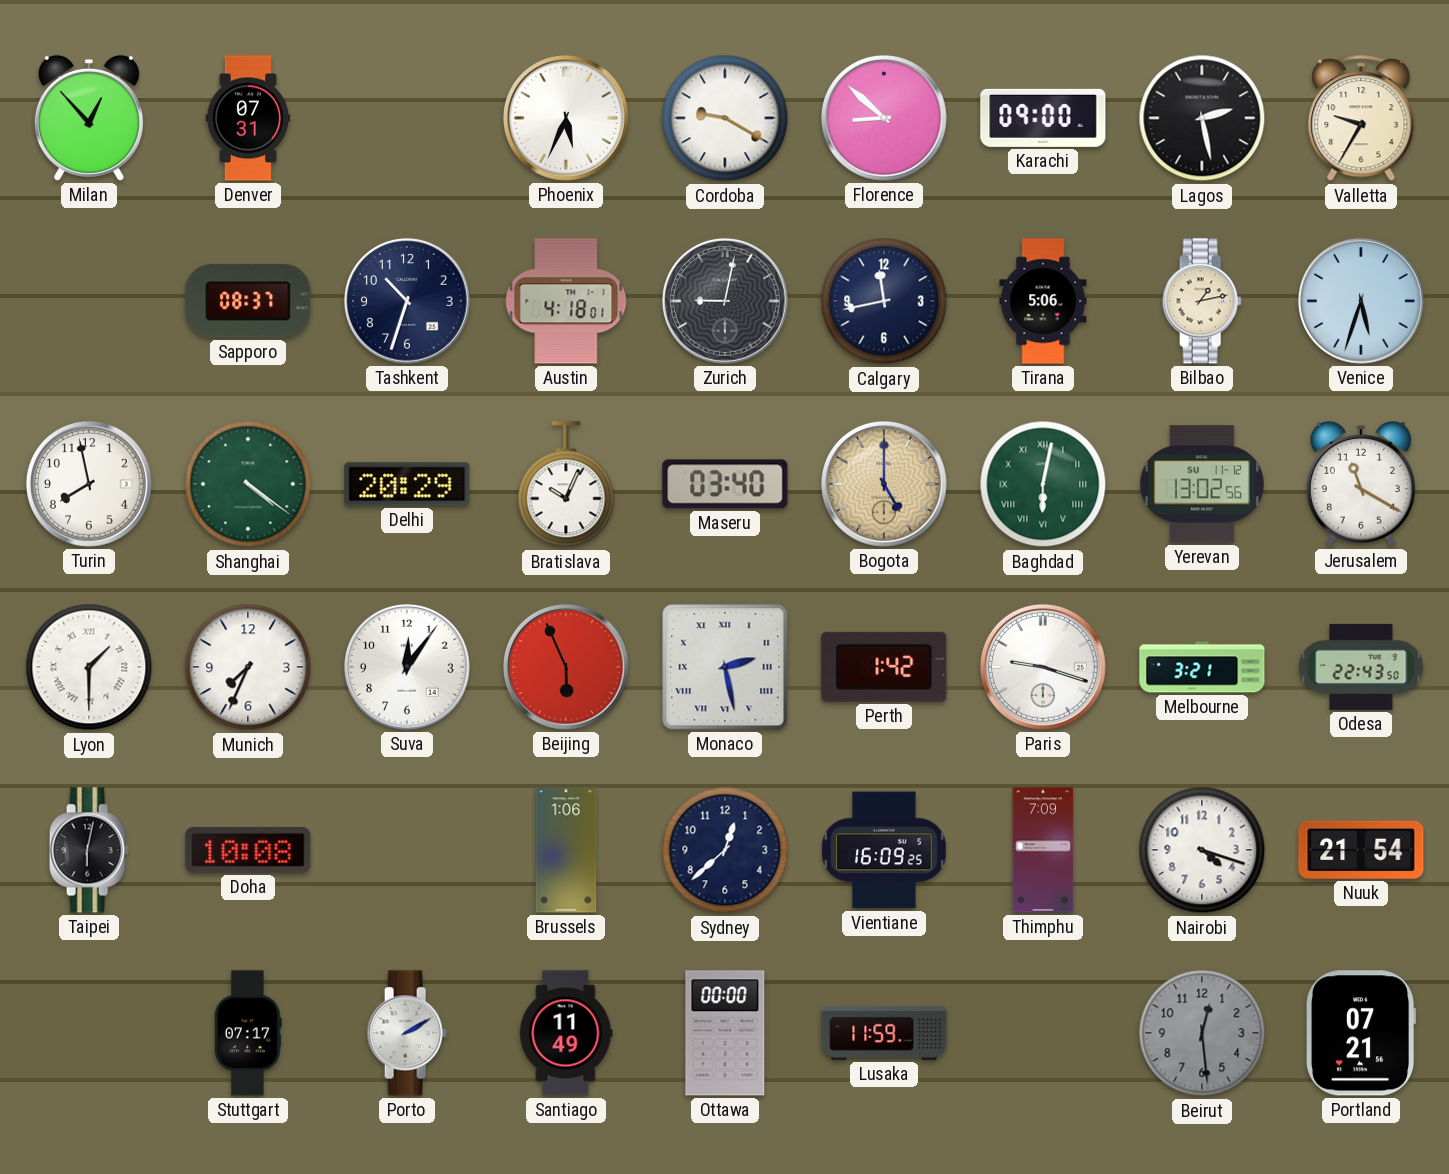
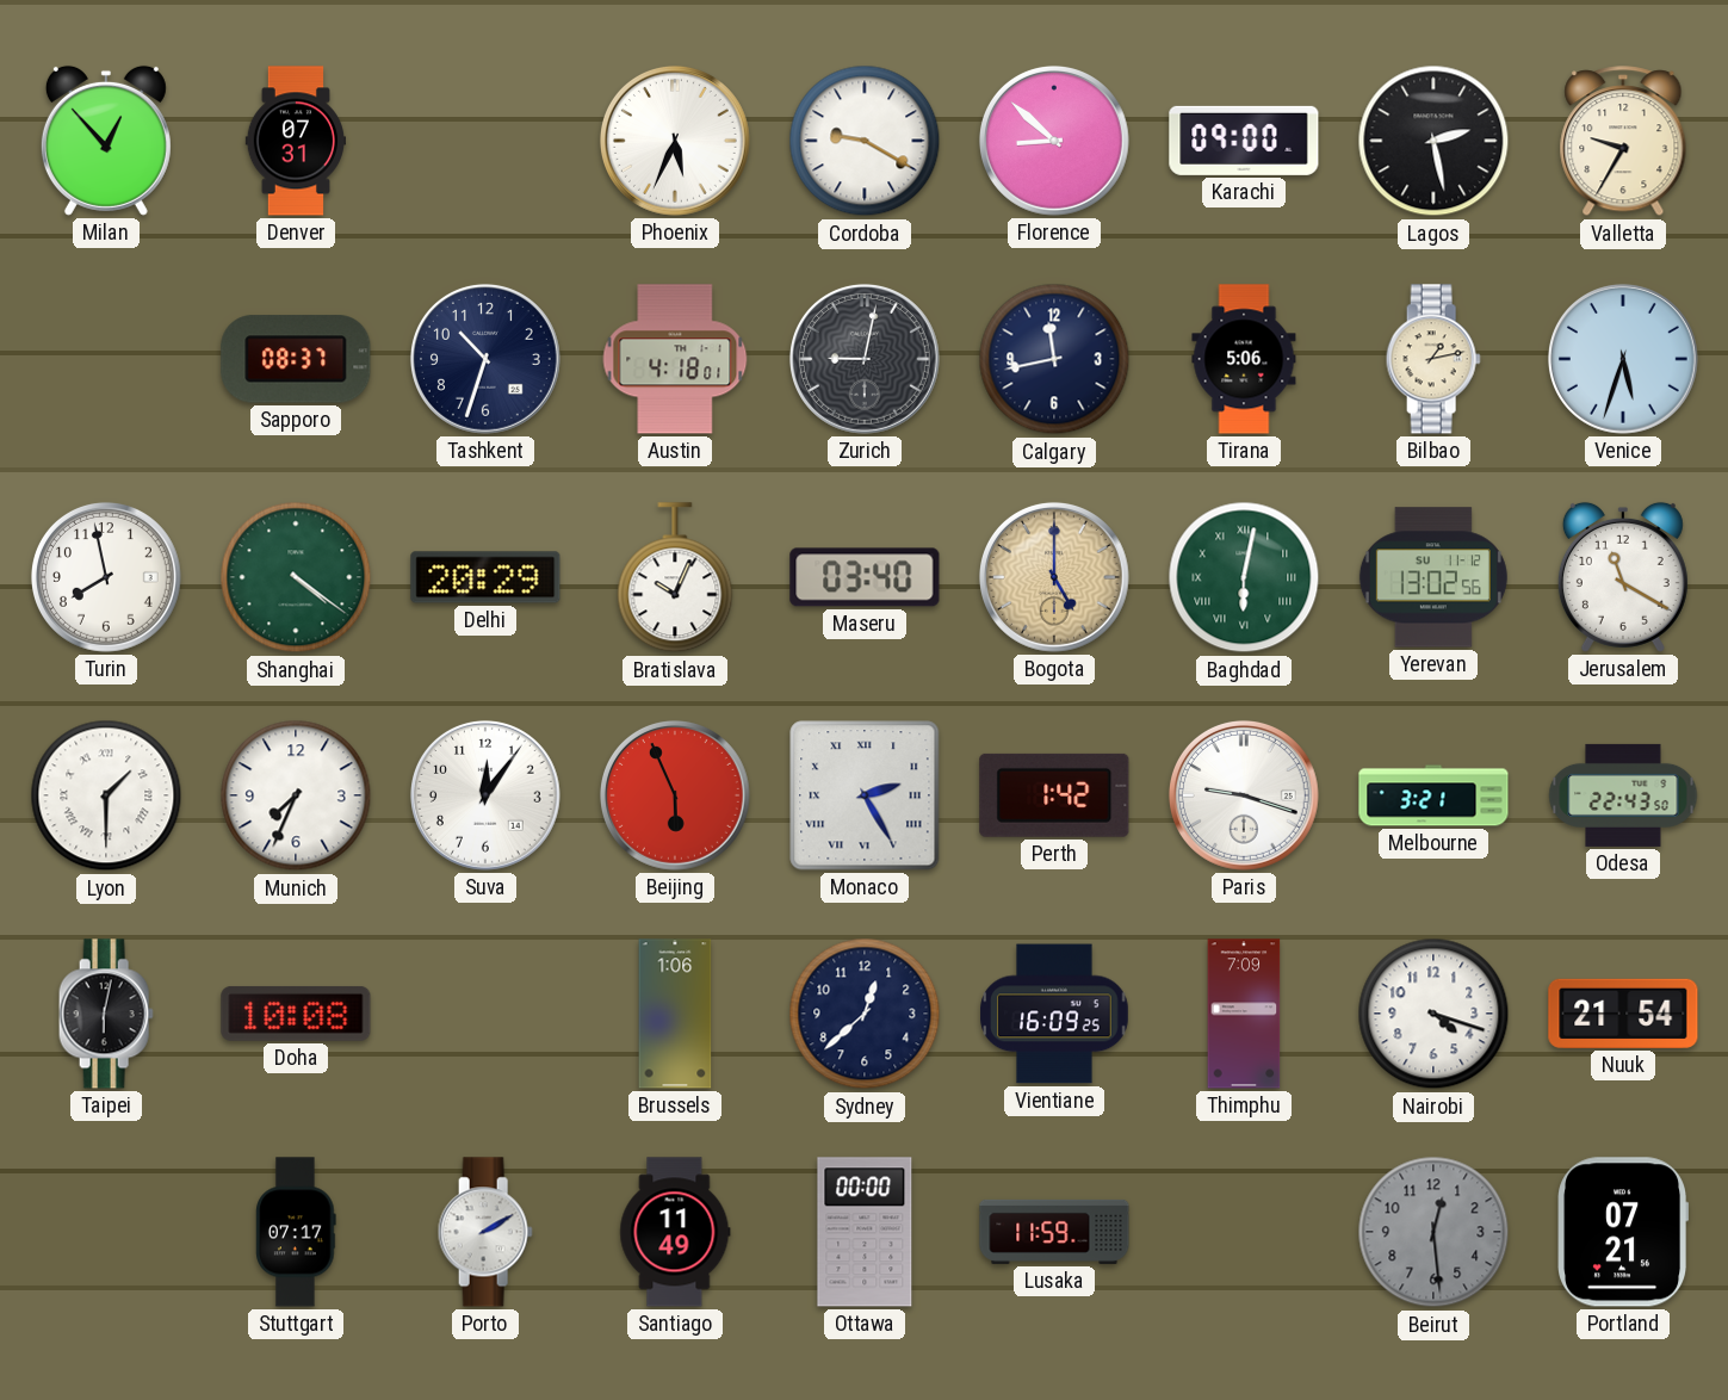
Monaco: 2:28 -> 2:25 (865, 795)
